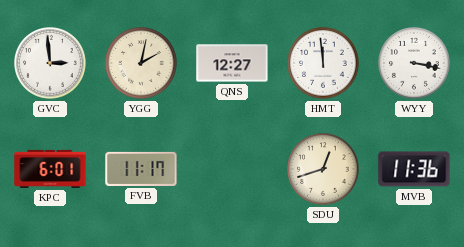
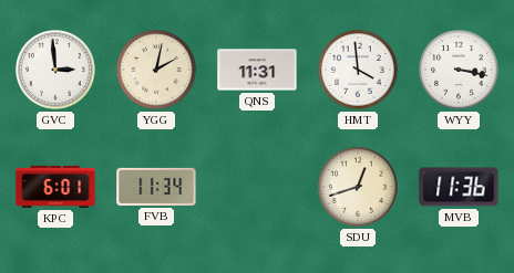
QNS: 12:27 -> 11:31 (257, 70)
HMT: 11:59 -> 3:59 (359, 71)
FVB: 11:17 -> 11:34 (156, 187)
